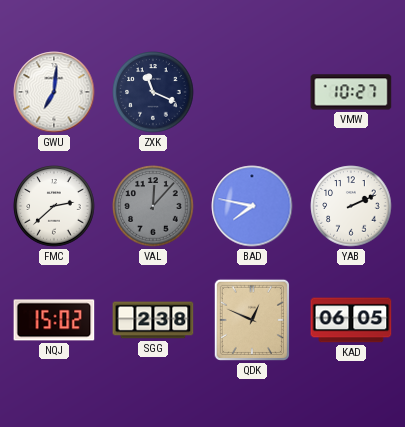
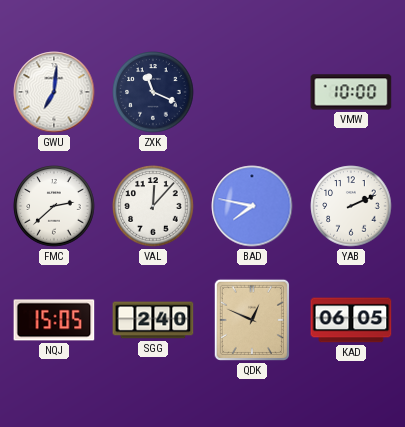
VMW: 10:27 -> 10:00 (351, 92)
VAL dial: grey -> white (153, 206)
NQJ: 15:02 -> 15:05 (54, 320)
SGG: 2:38 -> 2:40 (153, 320)
